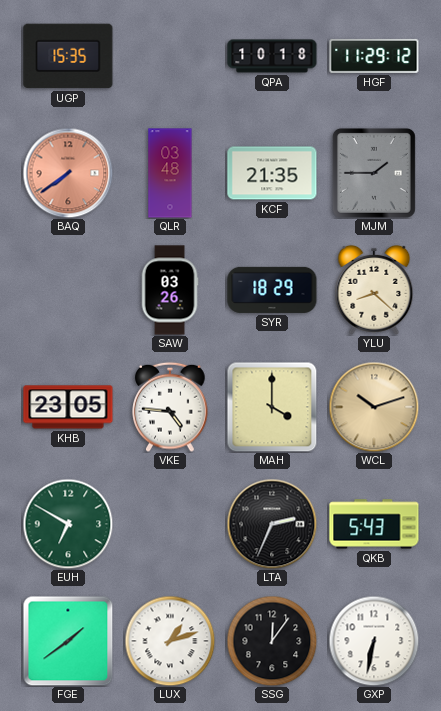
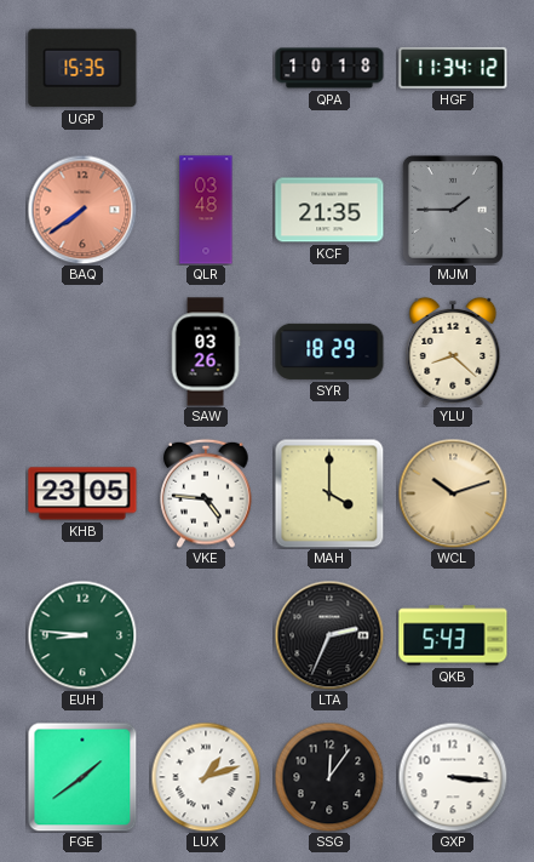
HGF: 11:29 -> 11:34 (453, 68)
EUH: 6:50 -> 8:46 (82, 635)
GXP: 6:32 -> 3:16 (453, 777)
